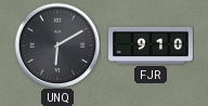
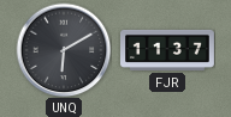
FJR: 9:10 -> 11:37 (168, 50)
